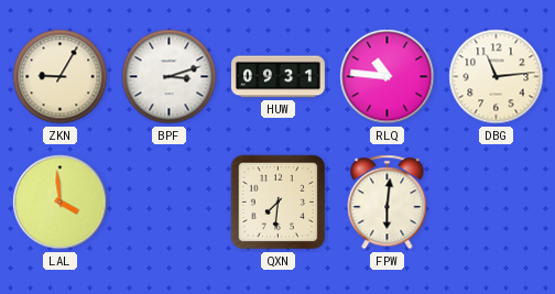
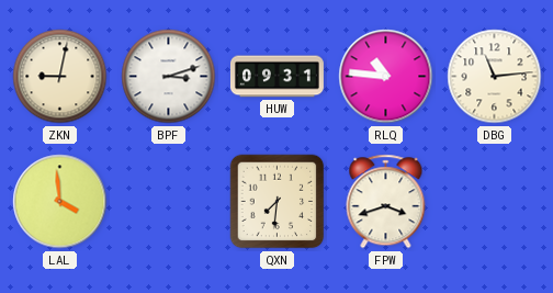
ZKN: 9:05 -> 9:02 (60, 77)
FPW: 6:01 -> 3:42 (386, 202)
